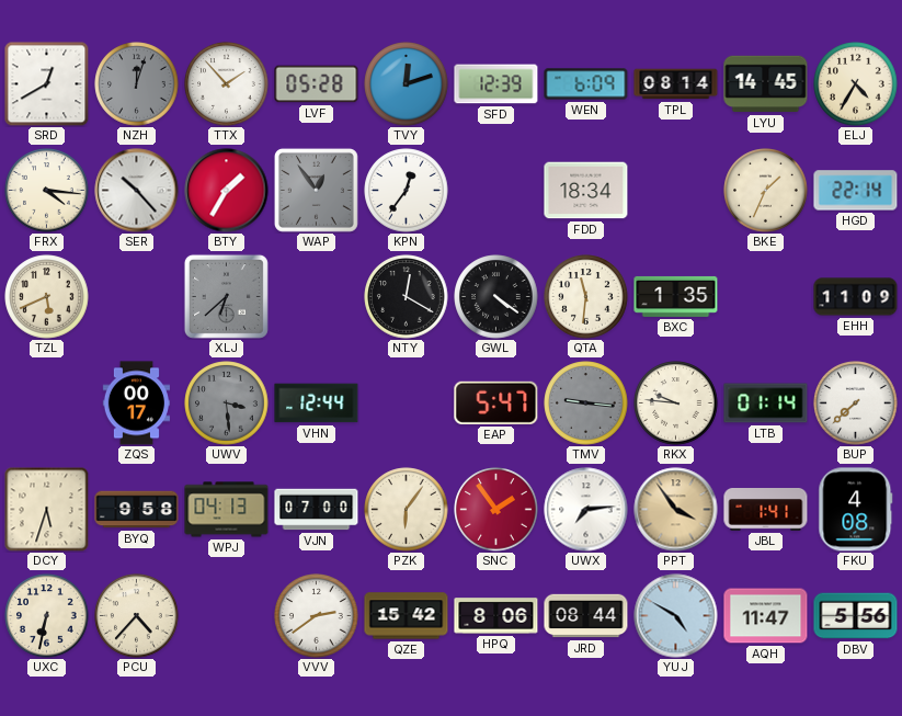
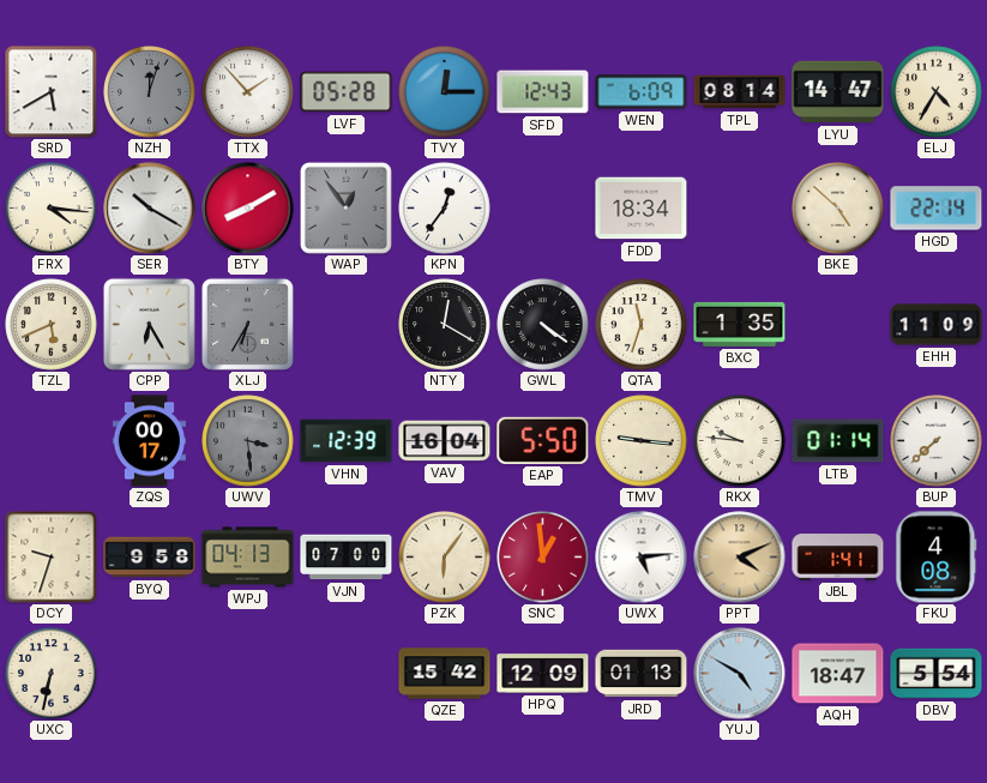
SRD: 12:40 -> 5:40 (50, 91)
TVY: 12:12 -> 12:15 (445, 92)
SFD: 12:39 -> 12:43 (543, 92)
LYU: 14:45 -> 14:47 (838, 92)
SER: 10:23 -> 10:20 (150, 209)
BTY: 1:35 -> 8:10 (248, 209)
BKE: 1:34 -> 4:52 (838, 209)
CPP: none -> 6:25 (149, 324)
XLJ: 6:38 -> 6:35 (247, 324)
QTA: 11:31 -> 11:33 (642, 325)
VHN: 12:44 -> 12:39 (347, 441)
VAV: none -> 16:04 (445, 441)
EAP: 5:47 -> 5:50 (543, 440)
TMV dial: grey -> cream (642, 441)
DCY: 5:33 -> 9:33 (50, 556)
SNC: 1:54 -> 12:59 (543, 558)
UWX: 7:14 -> 5:14 (642, 558)
PPT: 3:54 -> 4:11 (740, 558)
PCU: 4:37 -> none (137, 616)
VVV: 2:39 -> none (317, 616)
HPQ: 8:06 -> 12:09 (543, 674)
JRD: 08:44 -> 01:13 (642, 674)
AQH: 11:47 -> 18:47 (838, 674)
DBV: 5:56 -> 5:54 (937, 674)
